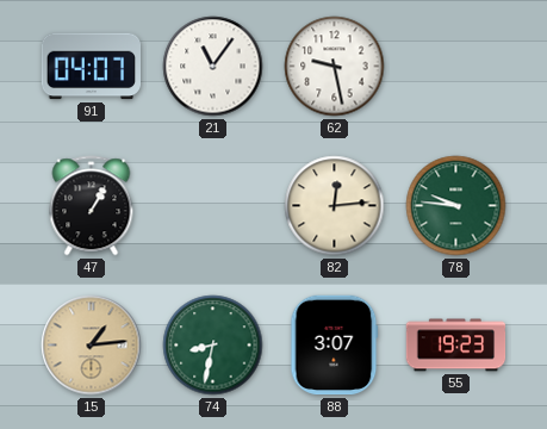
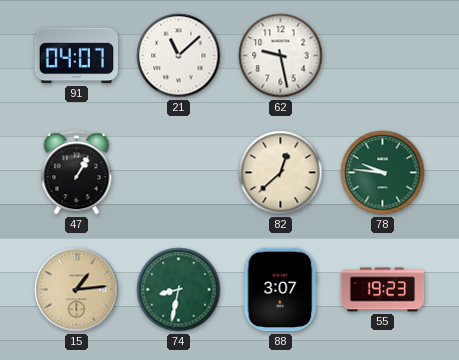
21: 11:06 -> 11:08 (179, 56)
82: 12:14 -> 12:38 (281, 173)
